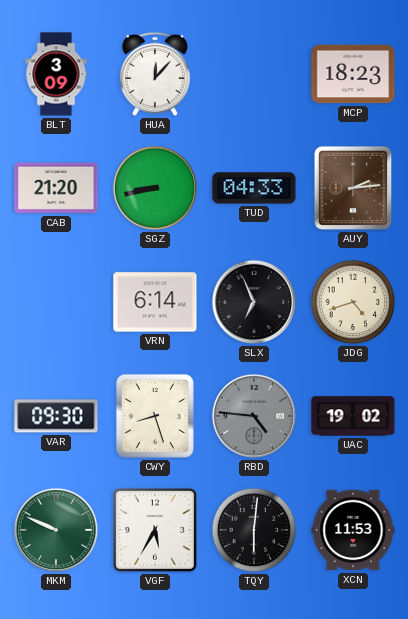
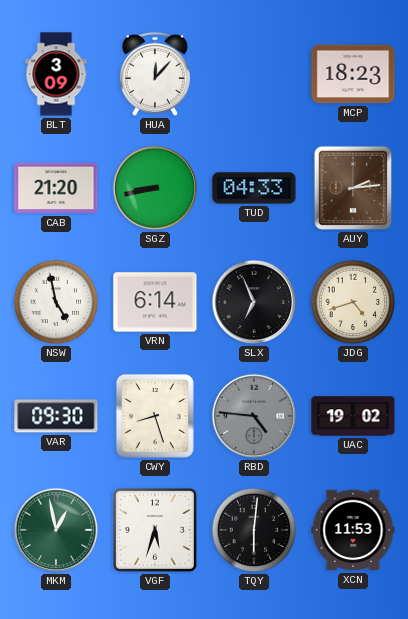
NSW: none -> 4:58 (56, 302)
MKM: 9:49 -> 12:58 (56, 530)
VGF: 5:35 -> 5:33 (155, 530)
